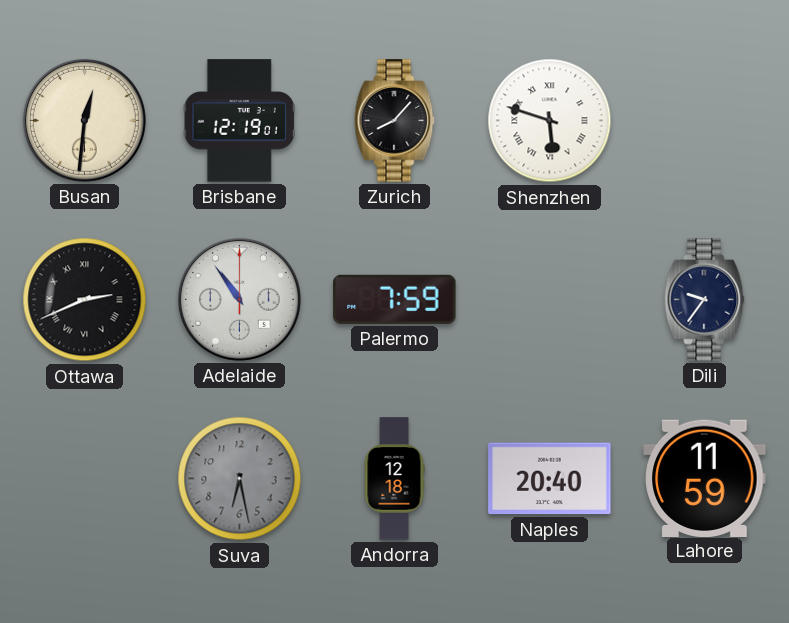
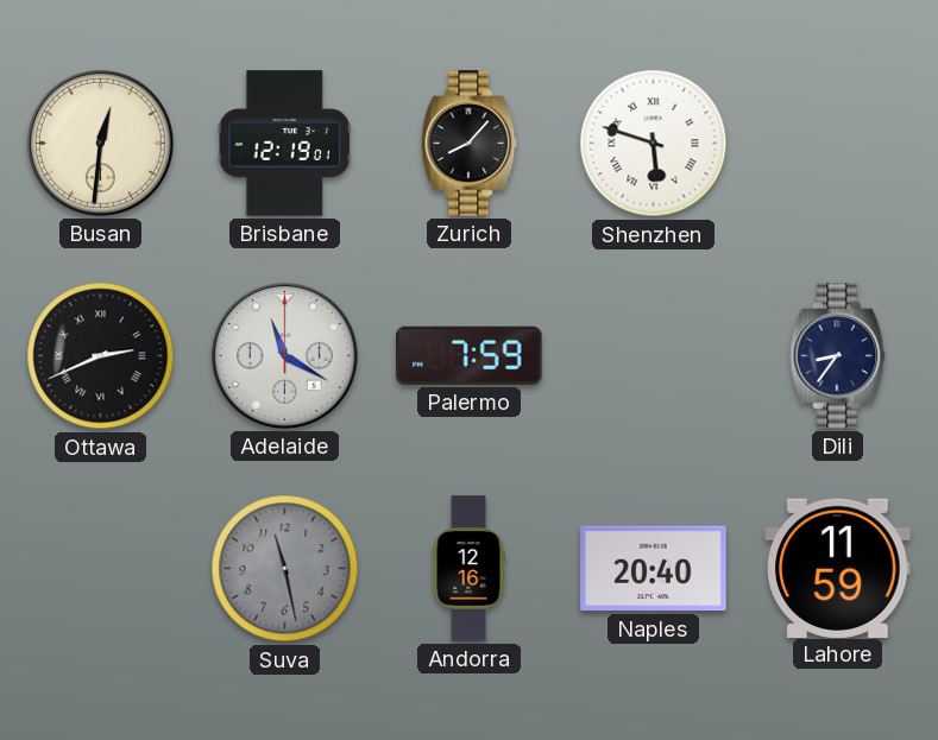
Adelaide: 10:54 -> 11:20 (284, 355)
Dili: 9:36 -> 8:36 (838, 356)
Suva: 6:28 -> 11:28 (285, 569)
Andorra: 12:18 -> 12:16 (468, 569)
